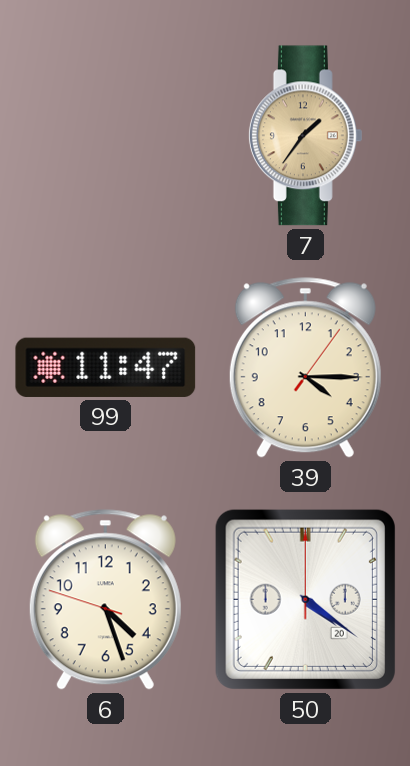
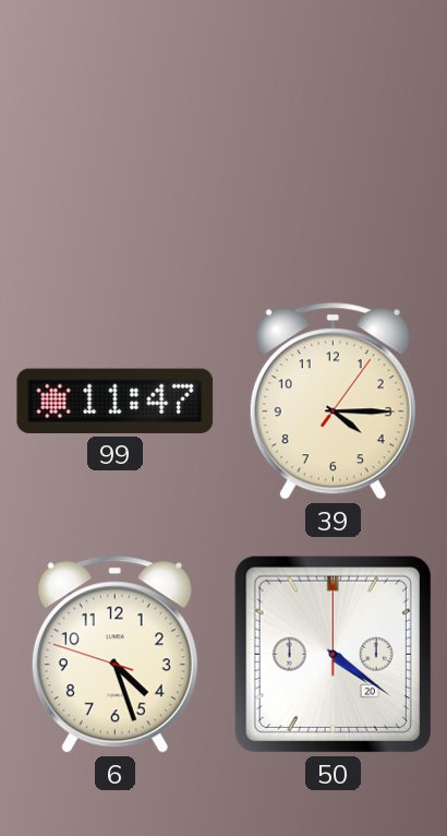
7: 1:36 -> none (305, 136)
